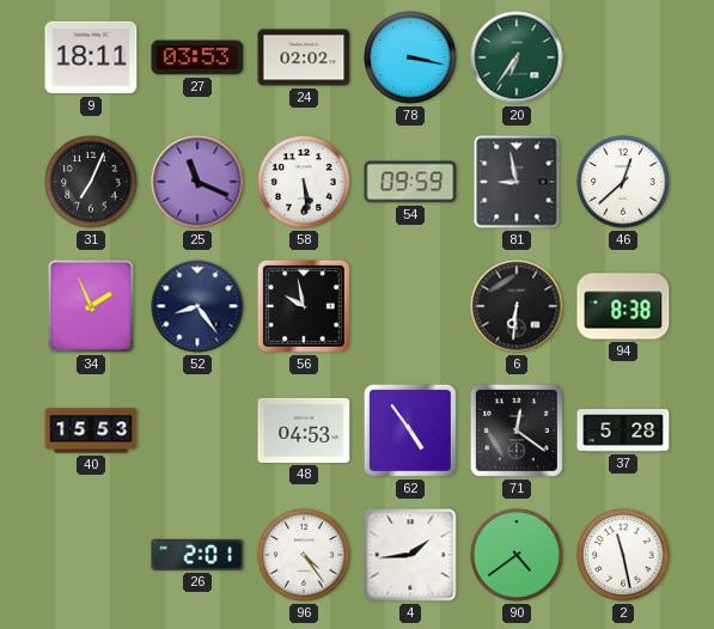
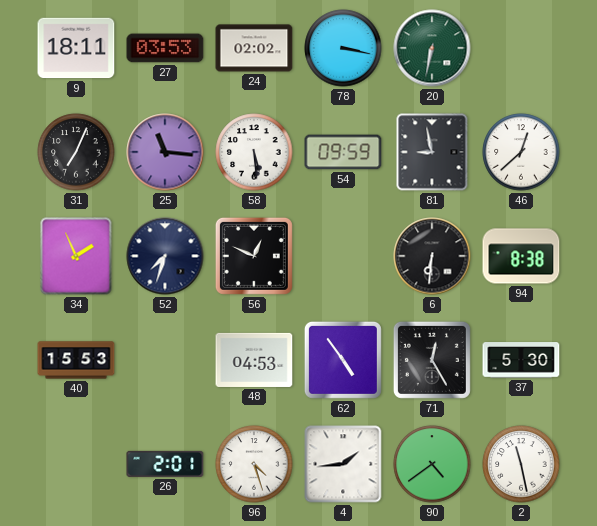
20: 6:36 -> 6:32 (432, 48)
25: 11:19 -> 11:16 (165, 152)
52: 8:24 -> 7:33 (165, 256)
56: 9:58 -> 12:49 (254, 256)
71: 12:21 -> 12:25 (432, 360)
37: 5:28 -> 5:30 (521, 360)
96: 4:24 -> 4:27 (254, 464)
